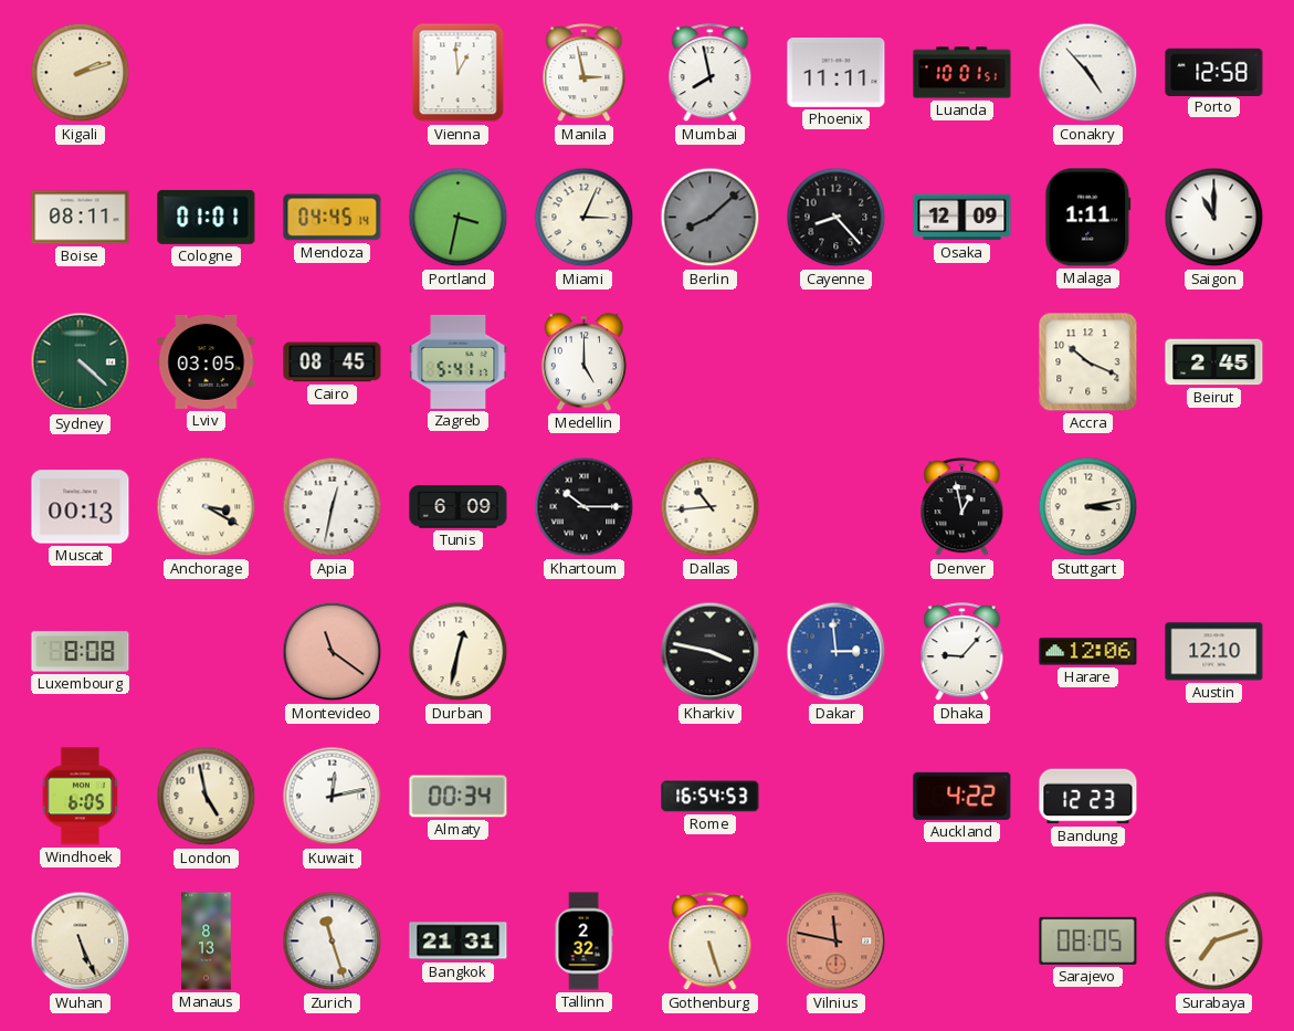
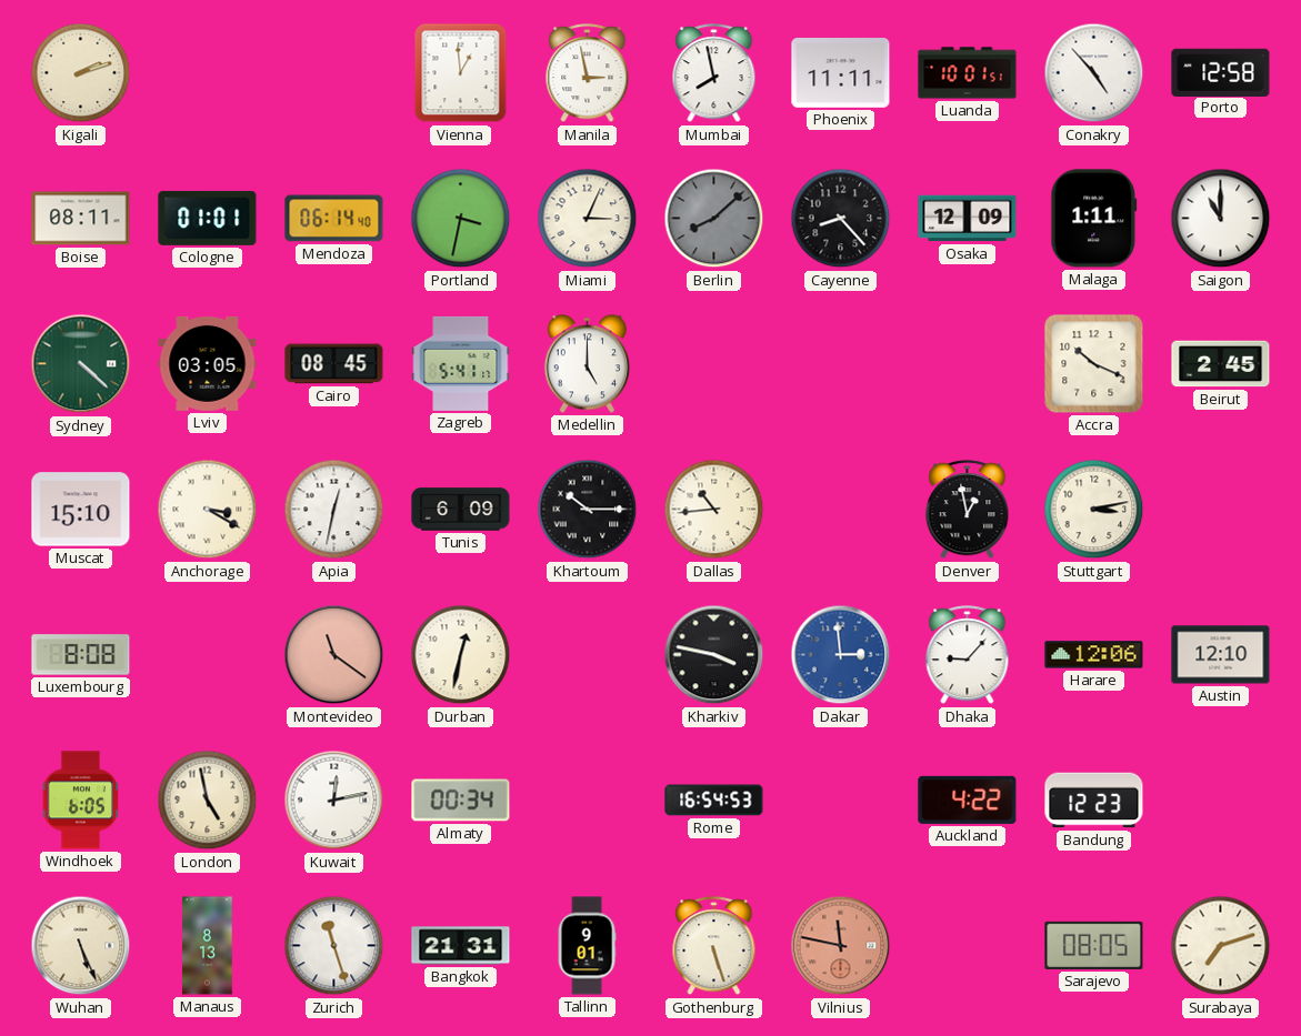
Mendoza: 04:45 -> 06:14 (334, 219)
Muscat: 00:13 -> 15:10 (81, 510)
Tallinn: 2:32 -> 9:01 (587, 946)
